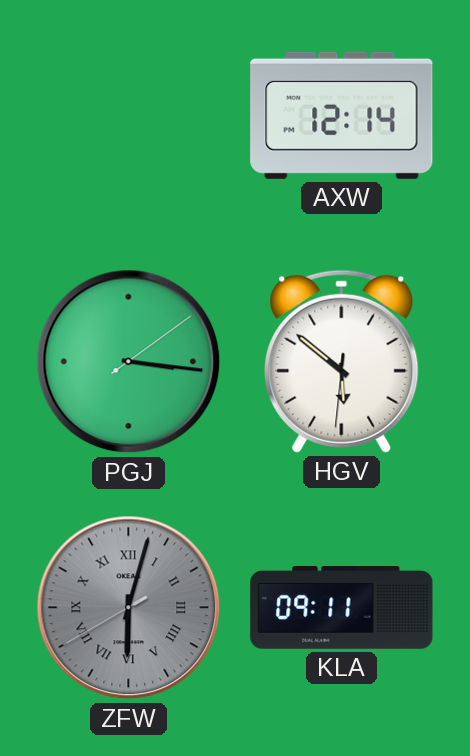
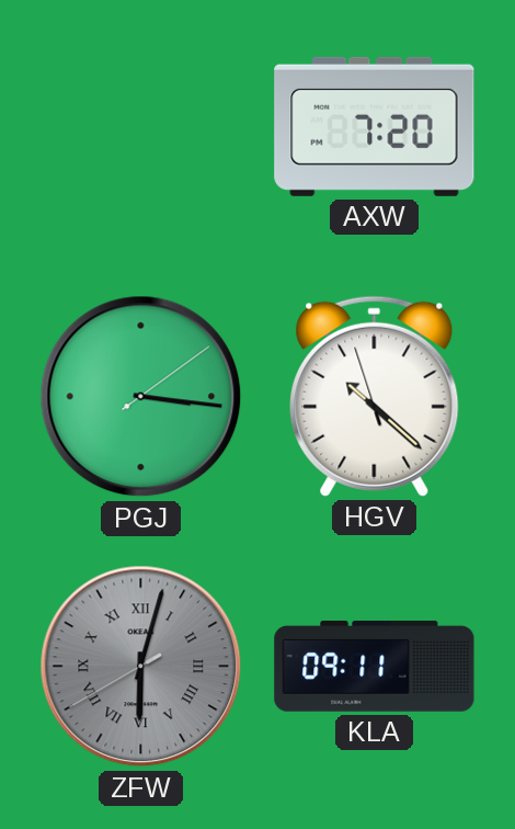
AXW: 12:14 -> 7:20 (375, 126)
HGV: 5:51 -> 10:21 (375, 396)
